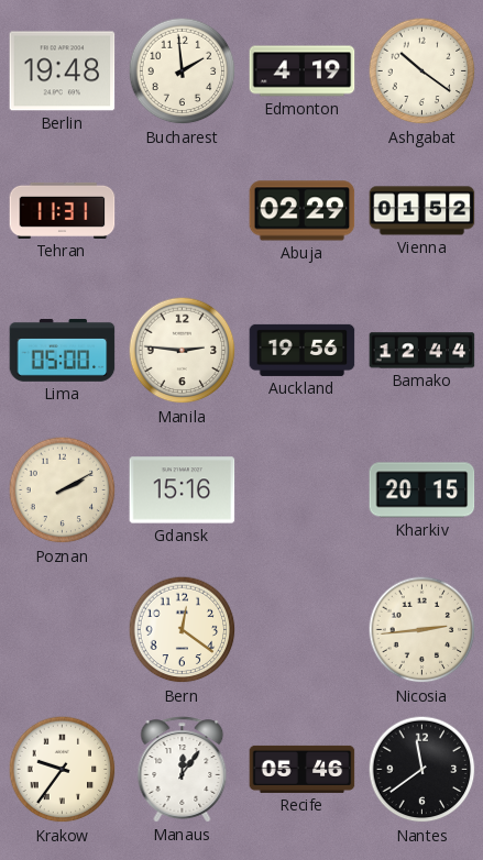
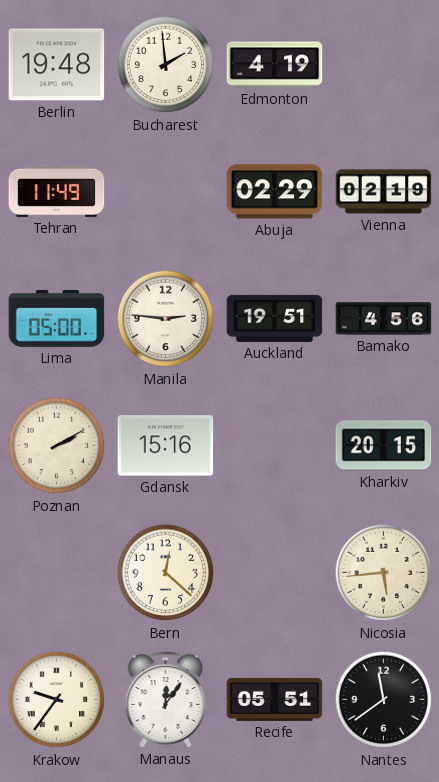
Ashgabat: 10:21 -> none (422, 71)
Tehran: 11:31 -> 11:49 (57, 191)
Vienna: 01:52 -> 02:19 (384, 192)
Auckland: 19:56 -> 19:51 (275, 318)
Bamako: 12:44 -> 4:56 (384, 319)
Bern: 12:21 -> 12:22 (166, 573)
Nicosia: 2:44 -> 5:44 (384, 573)
Recife: 05:46 -> 05:51 (275, 699)
